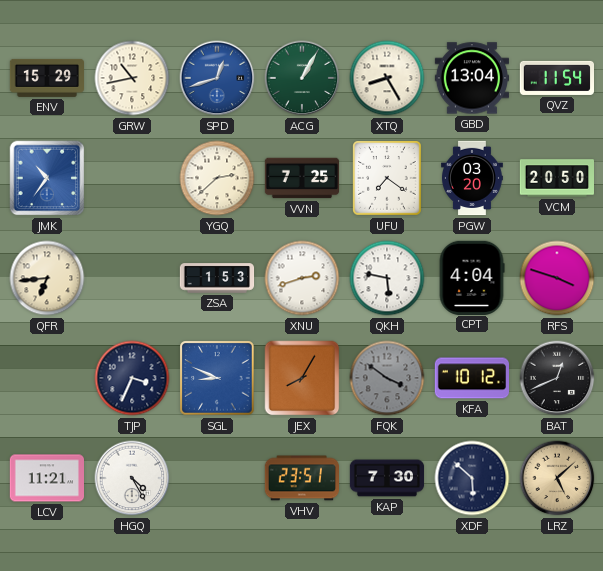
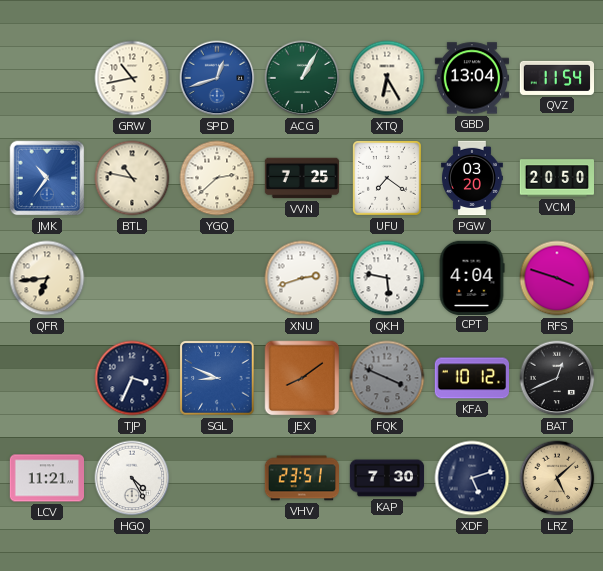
ENV: 15:29 -> none (46, 78)
XTQ: 8:25 -> 6:25 (387, 78)
BTL: none -> 10:47 (132, 178)
ZSA: 1:53 -> none (217, 278)
JEX: 8:05 -> 8:09 (302, 378)
FQK: 3:51 -> 3:49 (387, 378)
XDF: 5:52 -> 5:12 (472, 478)
